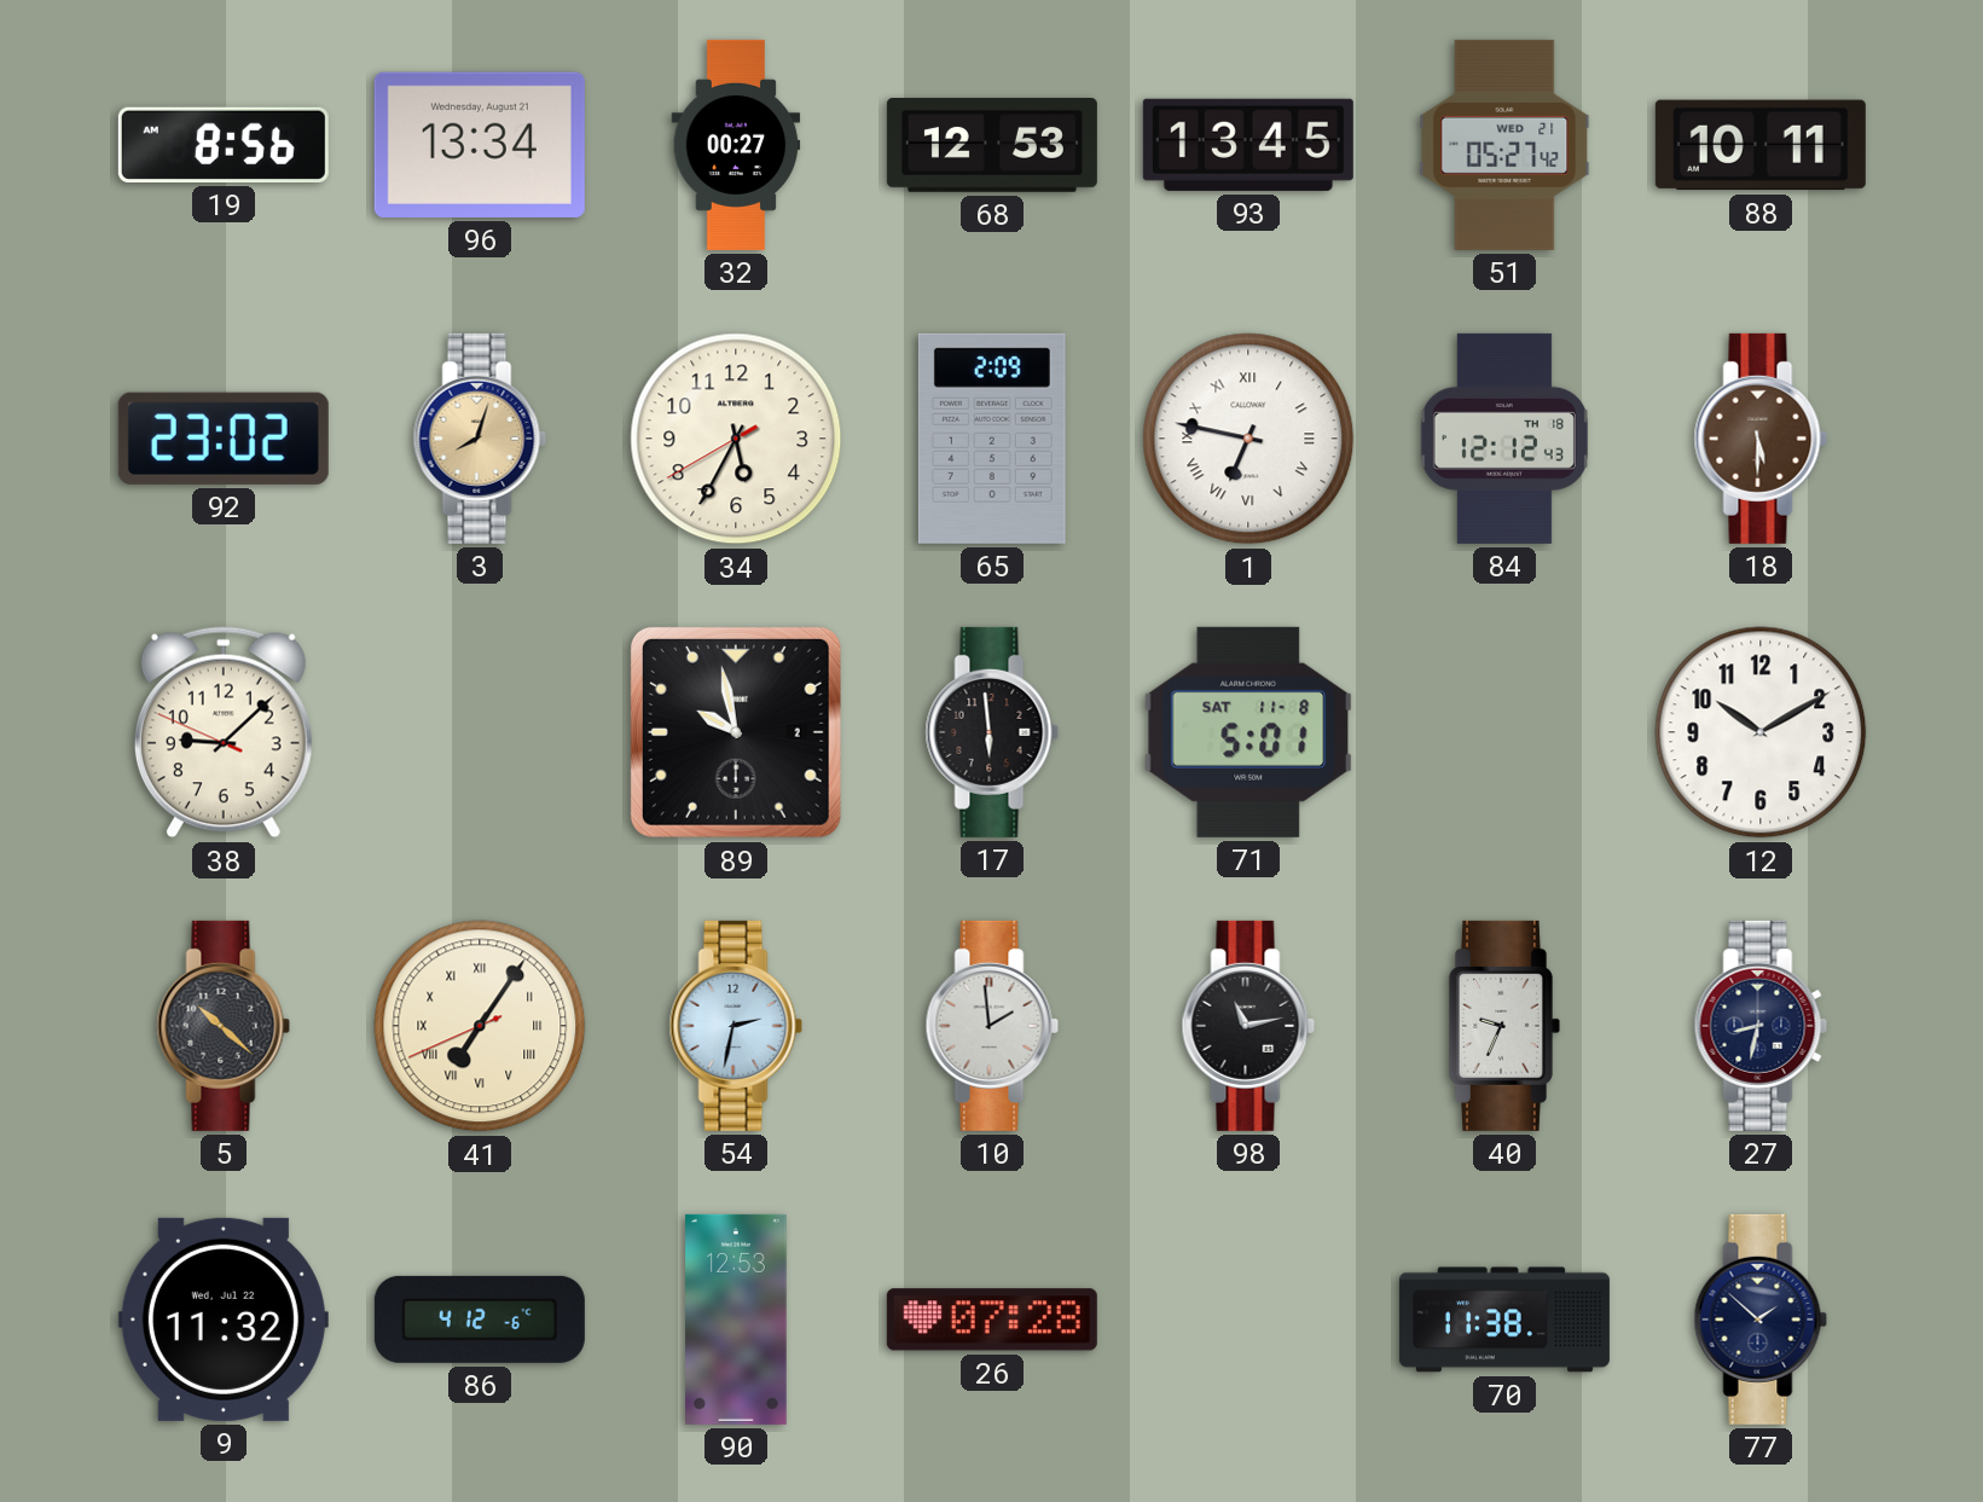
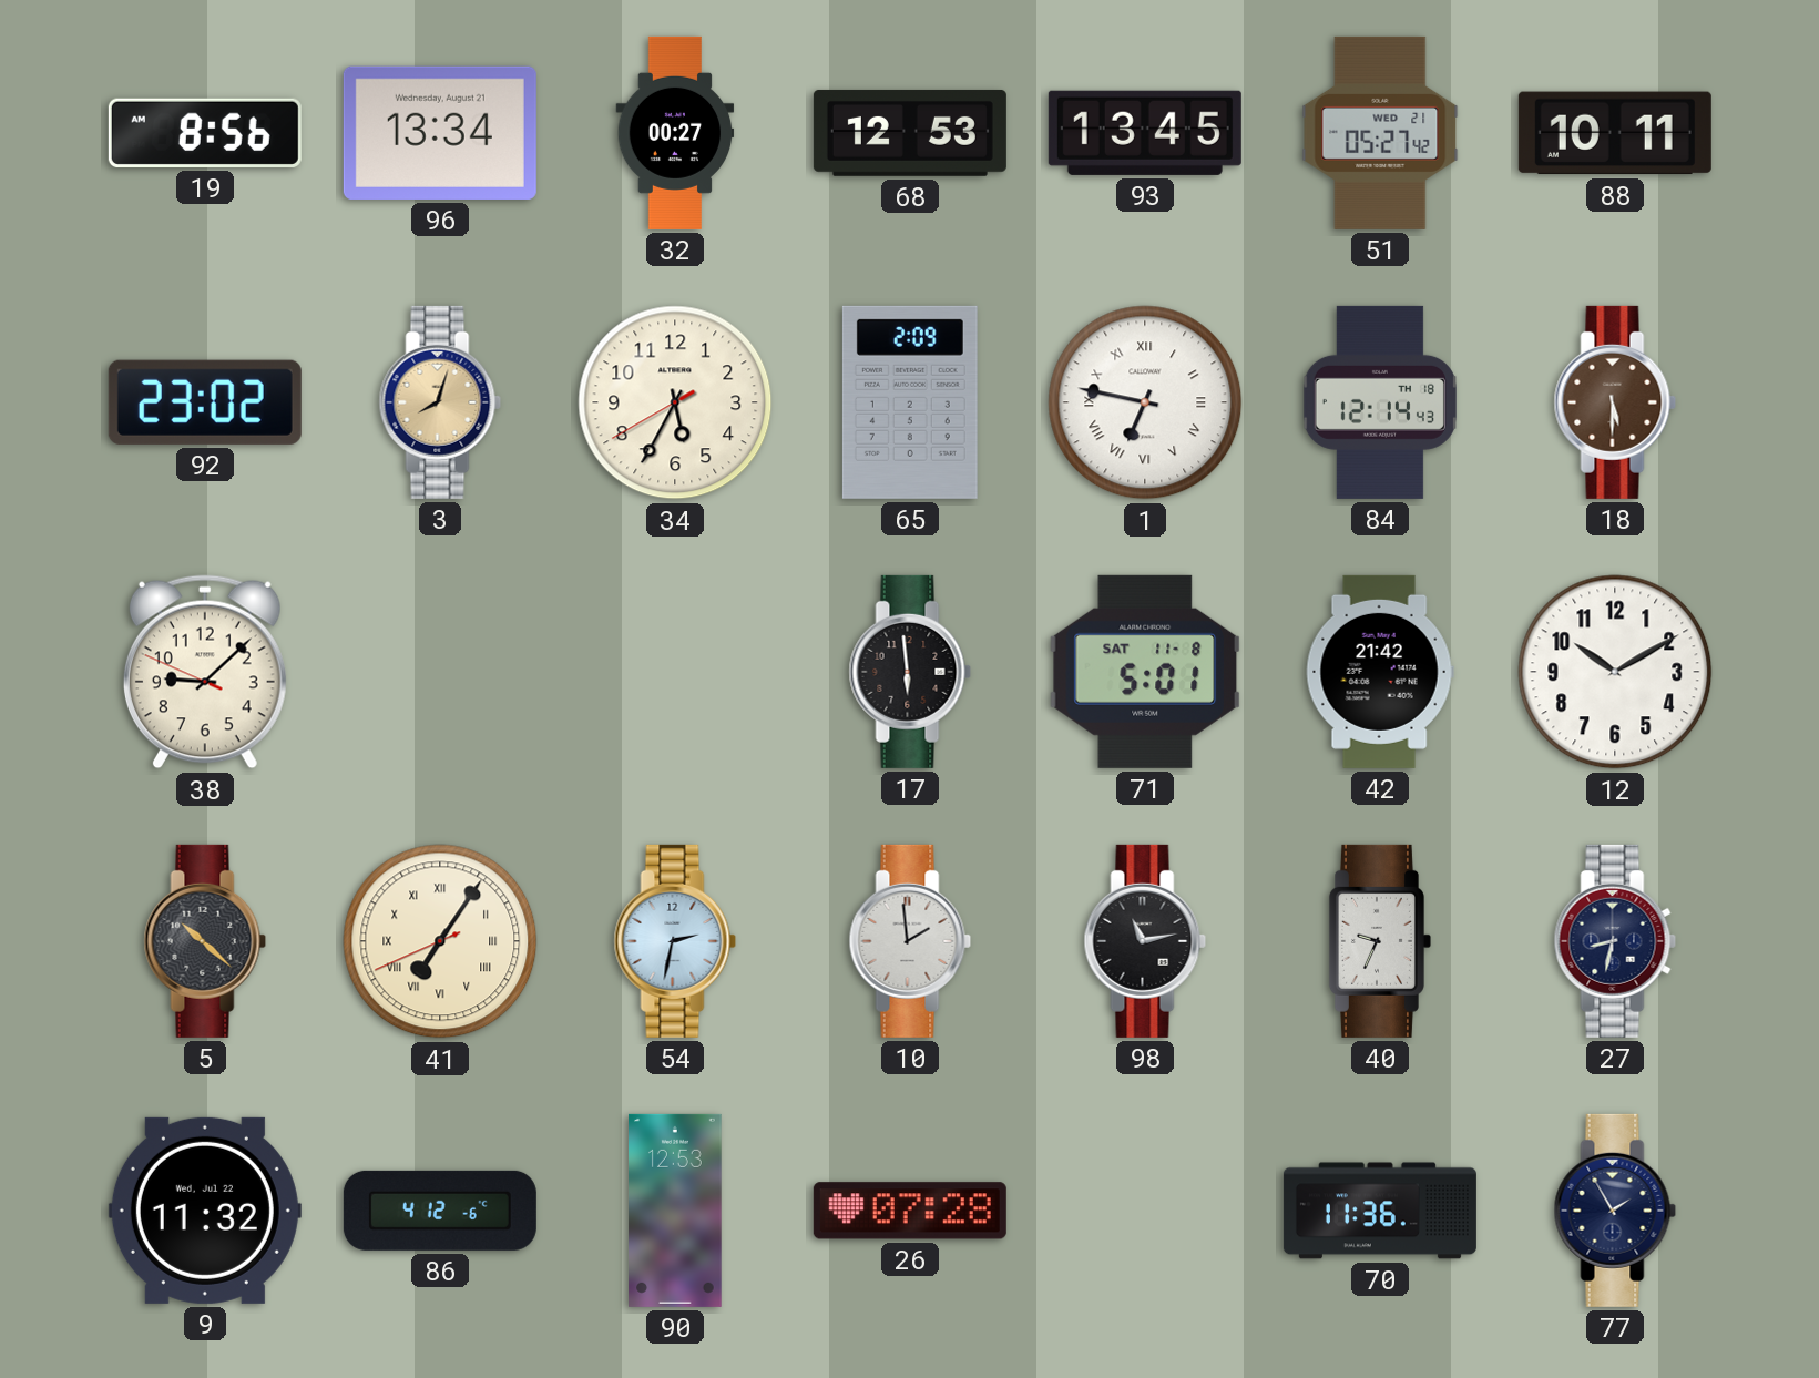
84: 12:12 -> 12:14 (1380, 402)
89: 9:58 -> none (736, 732)
42: none -> 21:42 (1380, 672)
70: 11:38 -> 11:36 (1380, 1211)
77: 1:52 -> 1:55 (1615, 1211)
